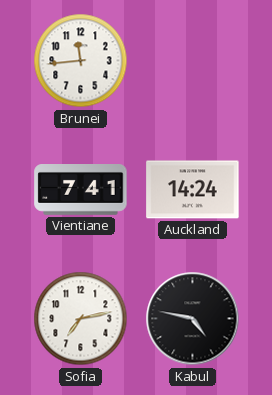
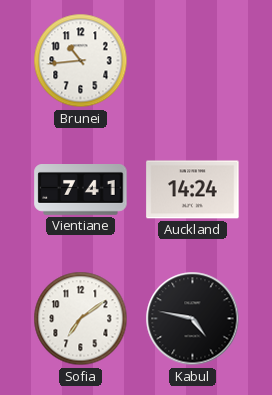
Brunei: 11:44 -> 10:44 (81, 61)
Sofia: 7:13 -> 7:09 (81, 319)
